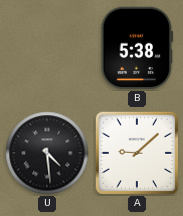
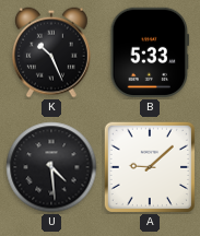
K: none -> 10:26 (52, 52)
B: 5:38 -> 5:33 (150, 52)
